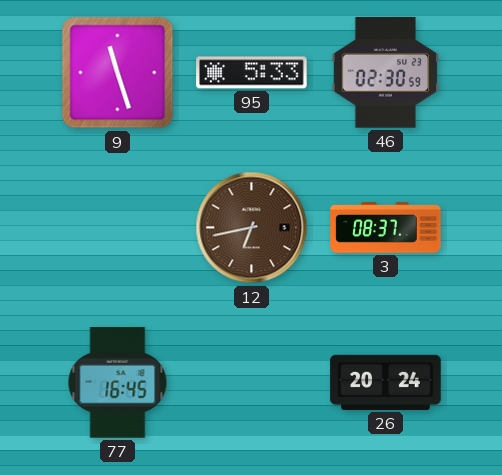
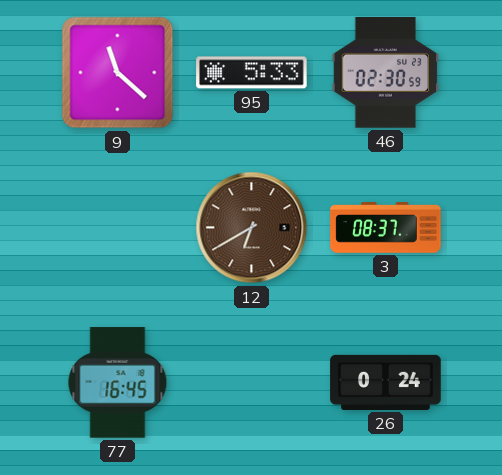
9: 11:27 -> 11:22 (118, 73)
12: 6:43 -> 6:40 (252, 228)
26: 20:24 -> 0:24 (386, 382)
